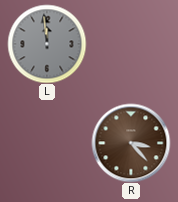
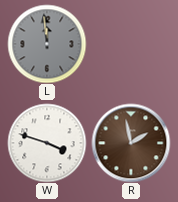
W: none -> 3:48 (47, 143)
R: 3:23 -> 1:58 (131, 143)
